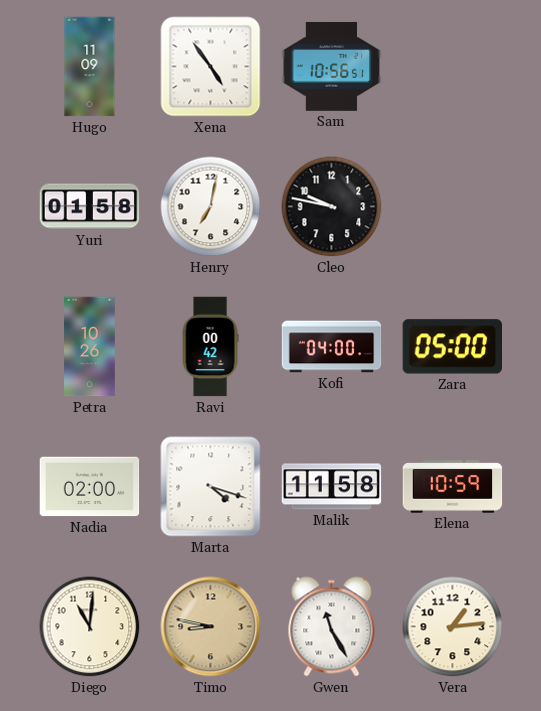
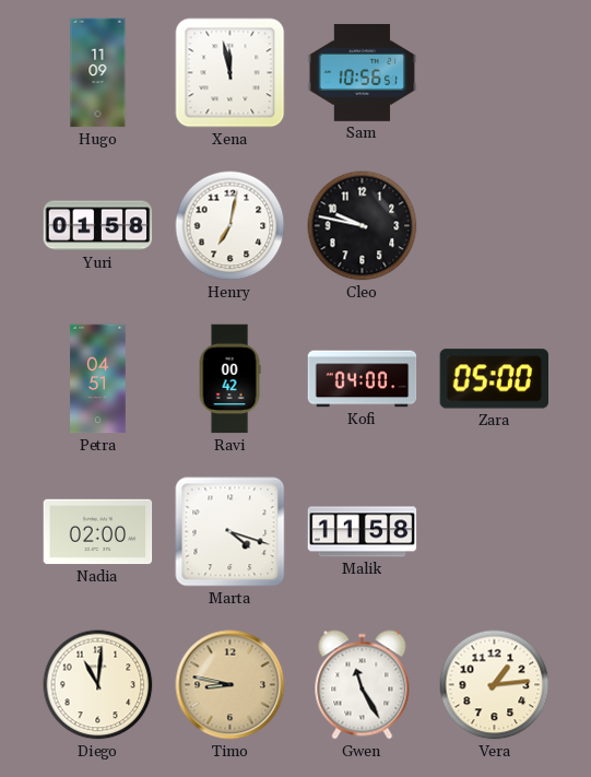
Xena: 4:54 -> 11:58 (231, 73)
Petra: 10:26 -> 04:51 (98, 379)
Elena: 10:59 -> none (453, 487)
